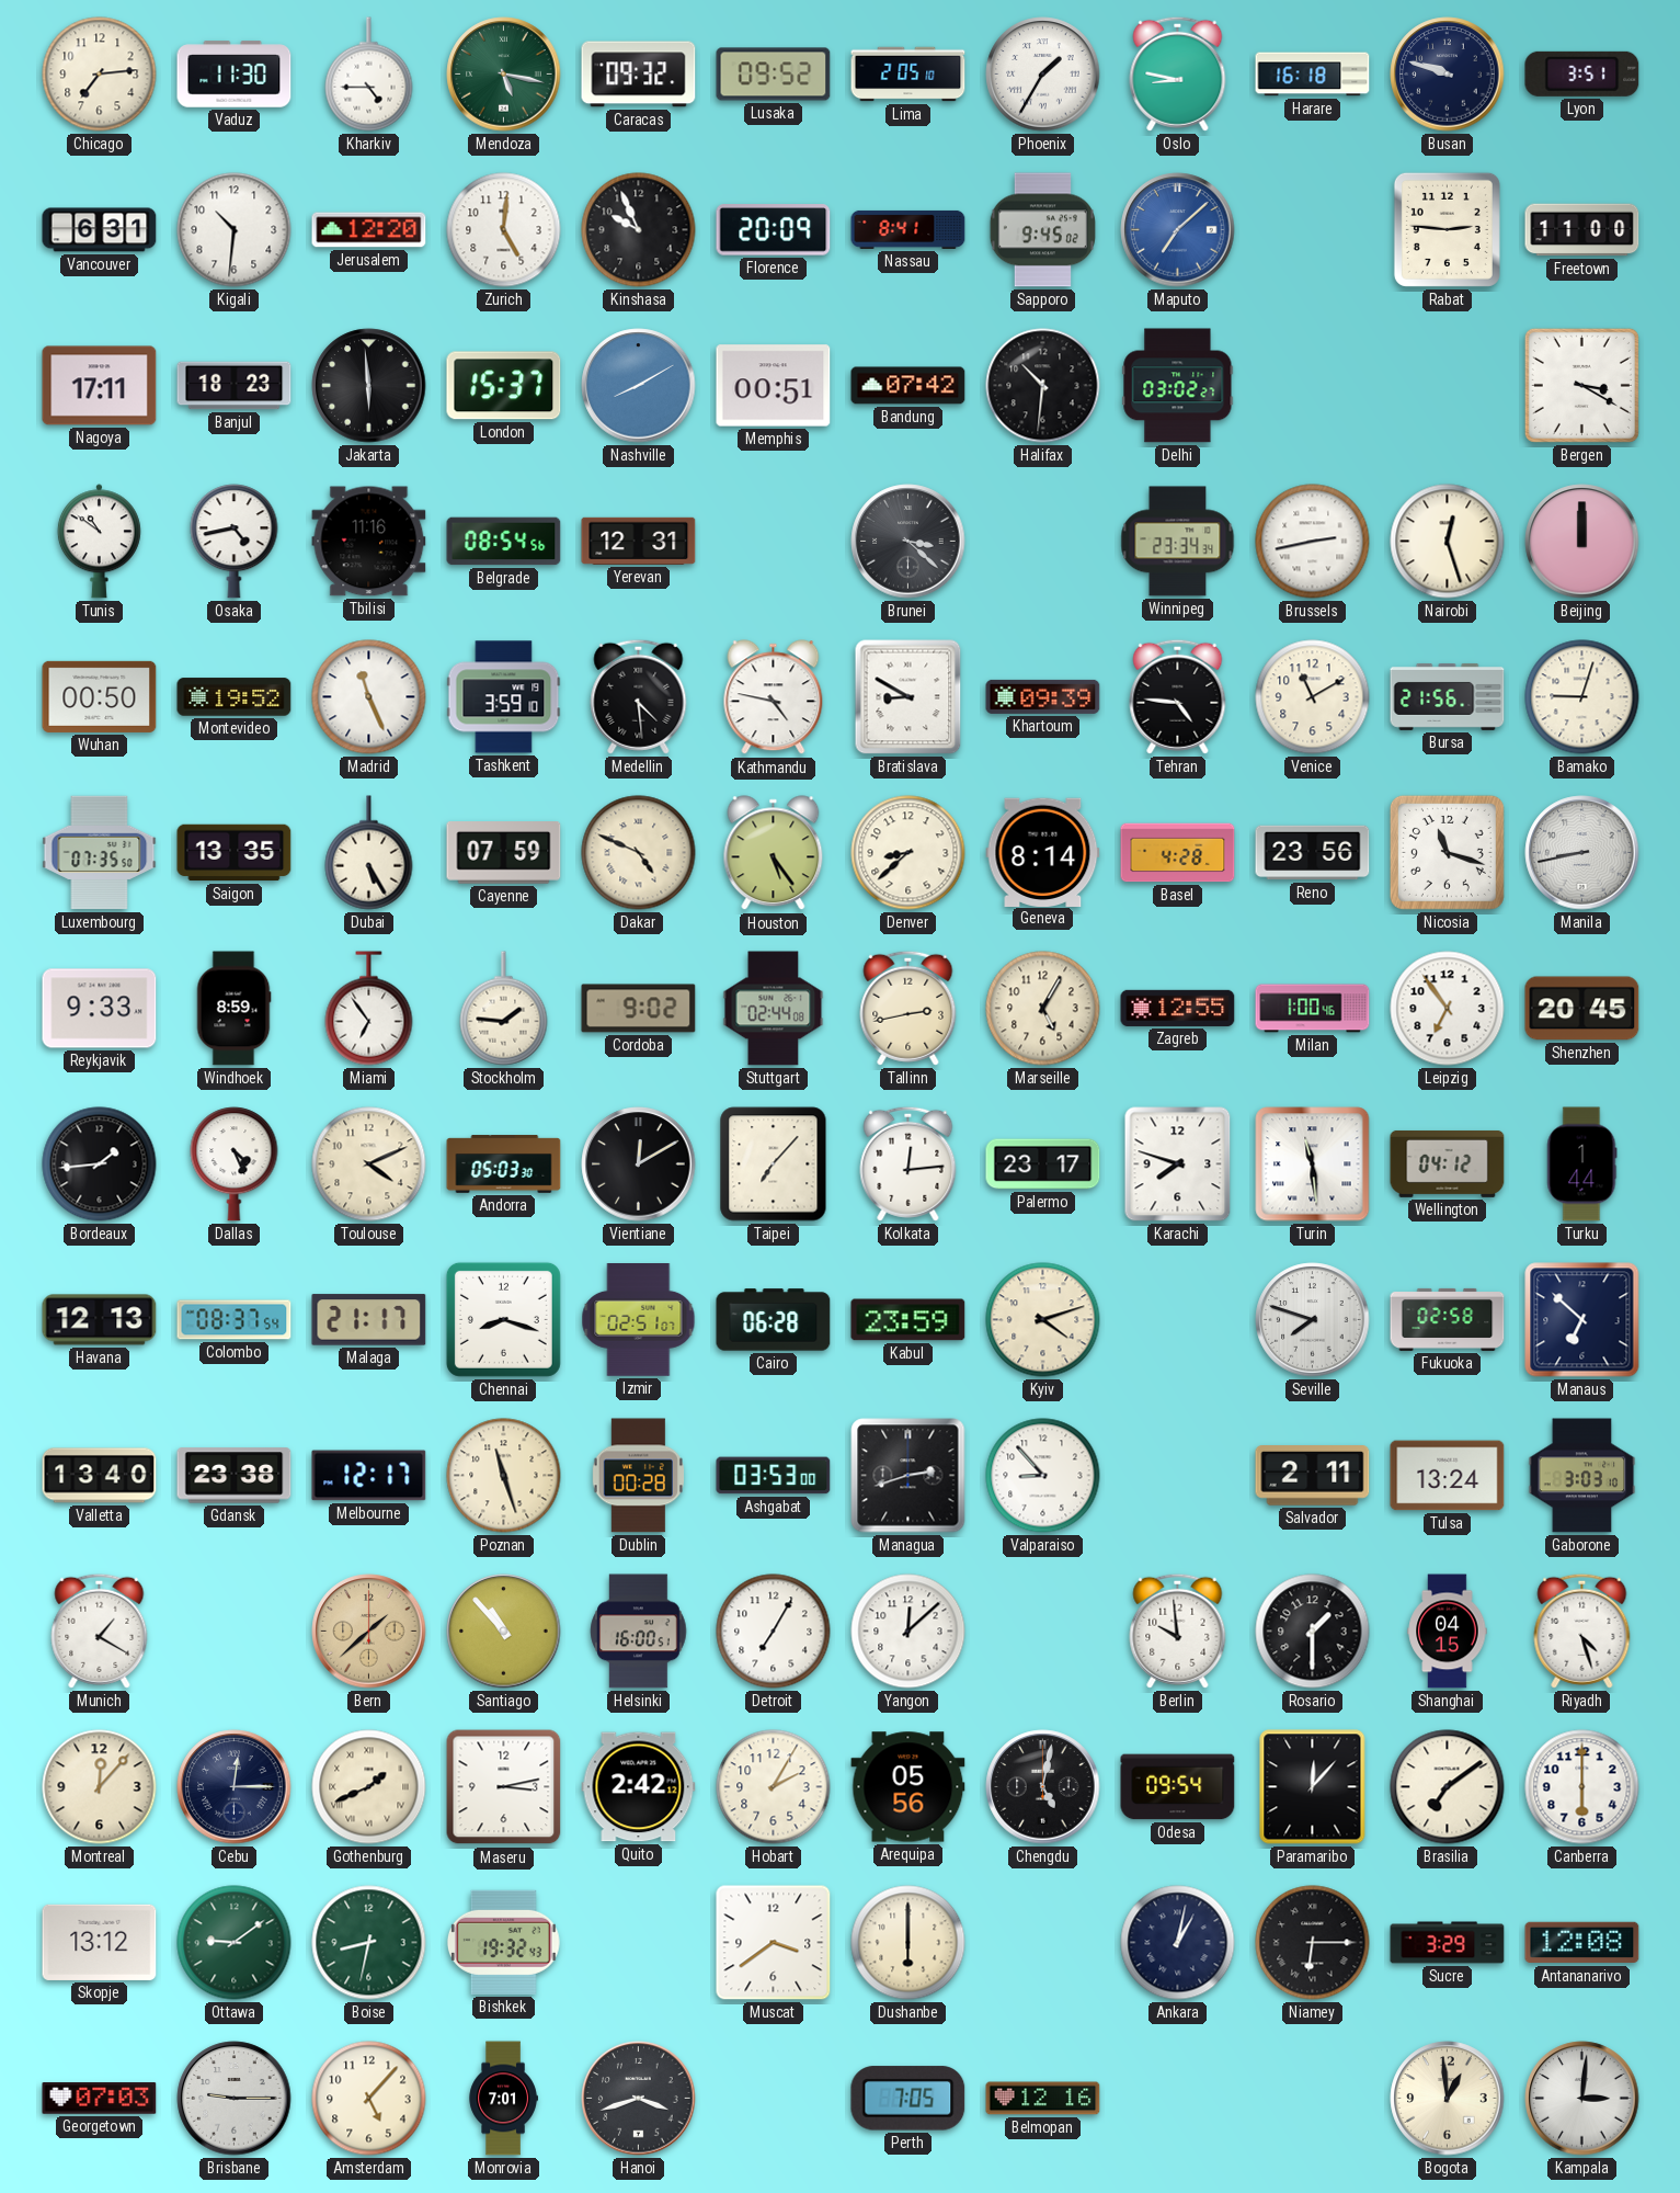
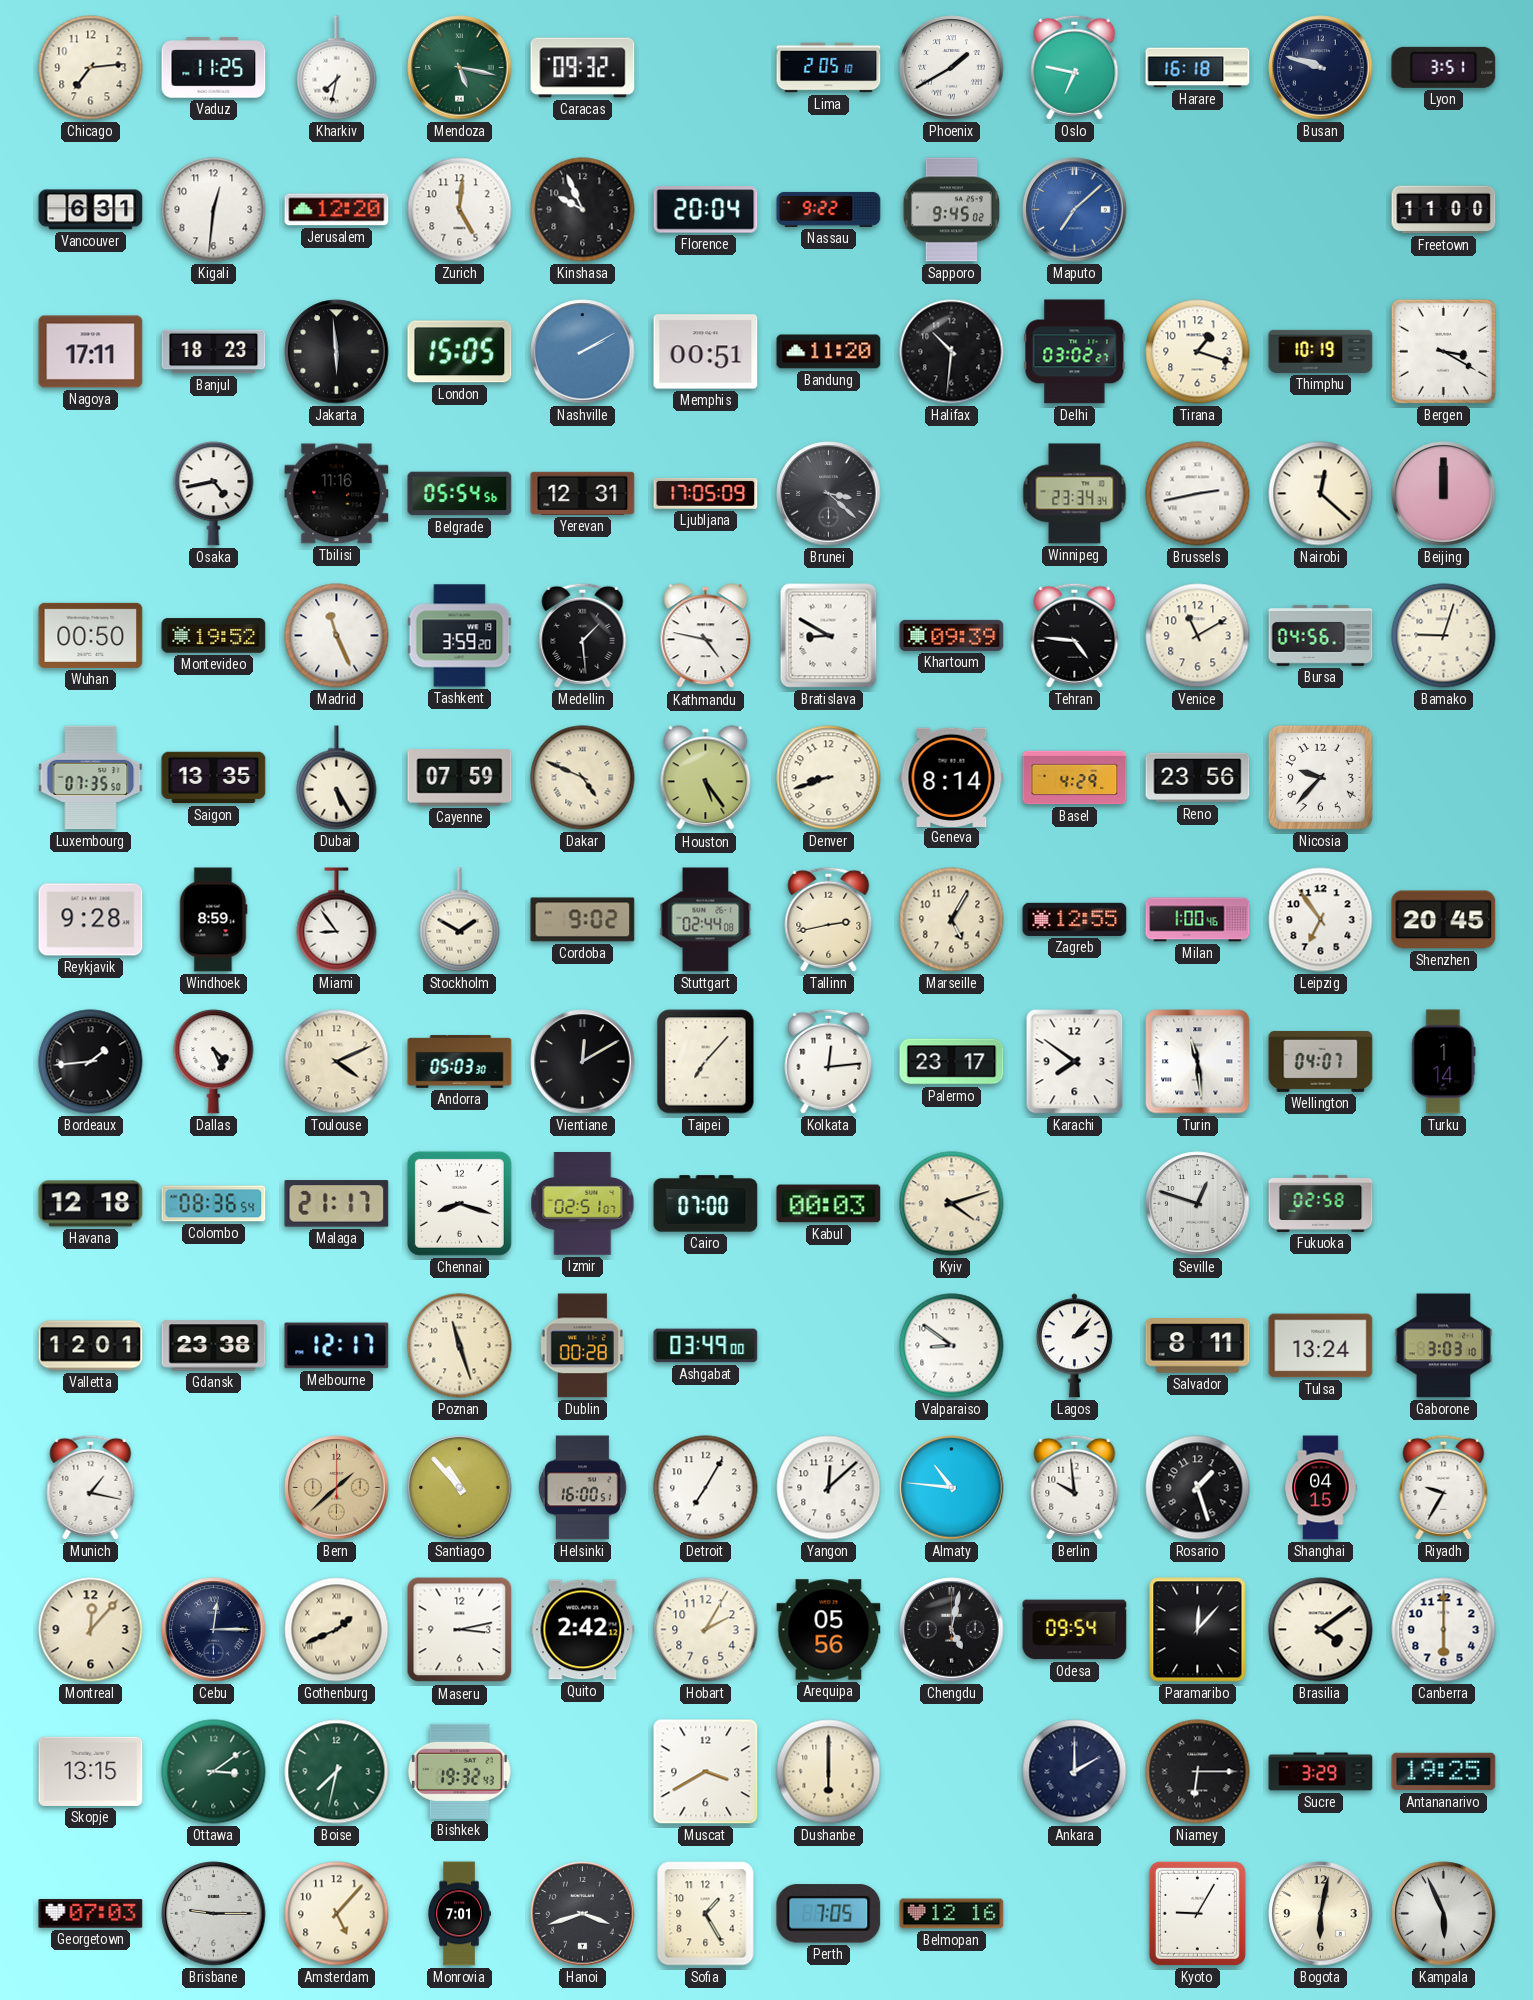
Vaduz: 11:30 -> 11:25 (214, 68)
Kharkiv: 4:45 -> 7:32 (337, 68)
Lusaka: 09:52 -> none (774, 75)
Phoenix: 1:35 -> 1:40 (952, 68)
Oslo: 8:47 -> 6:47 (1075, 67)
Kigali: 10:31 -> 12:31 (214, 210)
Florence: 20:09 -> 20:04 (706, 210)
Nassau: 8:41 -> 9:22 (829, 209)
Rabat: 2:46 -> none (1447, 229)
London: 15:37 -> 15:05 (460, 352)
Nashville: 8:10 -> 2:10 (583, 352)
Bandung: 07:42 -> 11:20 (829, 352)
Tirana: none -> 1:18 (1198, 352)
Thimphu: none -> 10:19 (1321, 351)
Tunis: 10:51 -> none (99, 542)
Belgrade: 08:54 -> 05:54 (460, 494)
Ljubljana: none -> 17:05 (706, 493)
Nairobi: 12:27 -> 12:22 (1321, 494)
Tashkent: 3:59:10 -> 3:59:20 (460, 636)
Medellin: 4:29 -> 1:29 (583, 635)
Bursa: 21:56 -> 04:56 (1321, 635)
Denver: 8:38 -> 8:42 (829, 778)
Basel: 4:28 -> 4:29 (1075, 778)
Nicosia: 11:18 -> 9:37 (1320, 777)
Manila: 8:43 -> none (1582, 853)
Reykjavik: 9:33 -> 9:28 (91, 920)
Miami: 6:54 -> 8:54 (337, 920)
Stockholm: 1:46 -> 1:50 (460, 920)
Karachi: 7:48 -> 7:51 (1075, 1062)
Wellington: 04:12 -> 04:07 (1321, 1061)
Turku: 1:44 -> 1:14 (1444, 1062)
Havana: 12:13 -> 12:18 (91, 1204)
Colombo: 08:37 -> 08:36 (214, 1204)
Cairo: 06:28 -> 07:00 (706, 1204)
Kabul: 23:59 -> 00:03 (829, 1204)
Seville: 7:48 -> 12:48 (1198, 1204)
Manaus: 6:52 -> none (1582, 1320)
Valletta: 13:40 -> 12:01 (91, 1346)
Ashgabat: 03:53 -> 03:49 (706, 1346)
Managua: 2:42 -> none (908, 1476)
Valparaiso: 8:53 -> 8:51 (952, 1346)
Lagos: none -> 2:07 (1074, 1346)
Salvador: 2:11 -> 8:11 (1198, 1346)
Munich: 1:20 -> 1:17 (91, 1487)
Almaty: none -> 10:46 (952, 1488)
Rosario: 1:30 -> 1:27 (1198, 1488)
Riyadh: 4:27 -> 9:35 (1444, 1487)
Brasilia: 7:09 -> 4:09 (1321, 1630)
Skopje: 13:12 -> 13:15 (91, 1771)
Ottawa: 9:09 -> 3:09 (214, 1772)
Boise: 8:32 -> 7:32 (337, 1772)
Muscat: 3:39 -> 3:40 (706, 1772)
Ankara: 1:02 -> 2:00 (1075, 1772)
Antananarivo: 12:08 -> 19:25 (1444, 1772)
Sofia: none -> 1:25 (706, 1914)
Kyoto: none -> 9:05 (1197, 1913)
Bogota: 12:59 -> 6:02 (1321, 1914)
Kampala: 3:01 -> 5:56 (1444, 1914)
